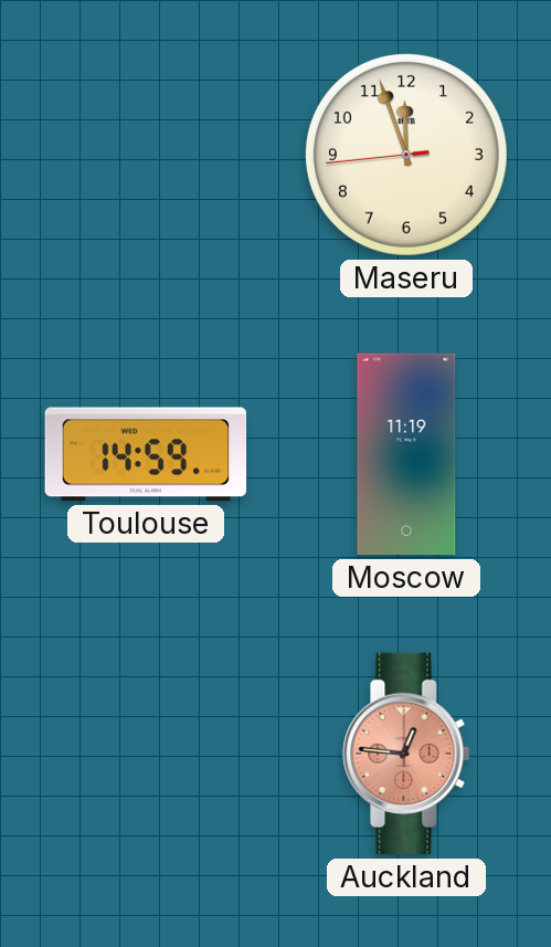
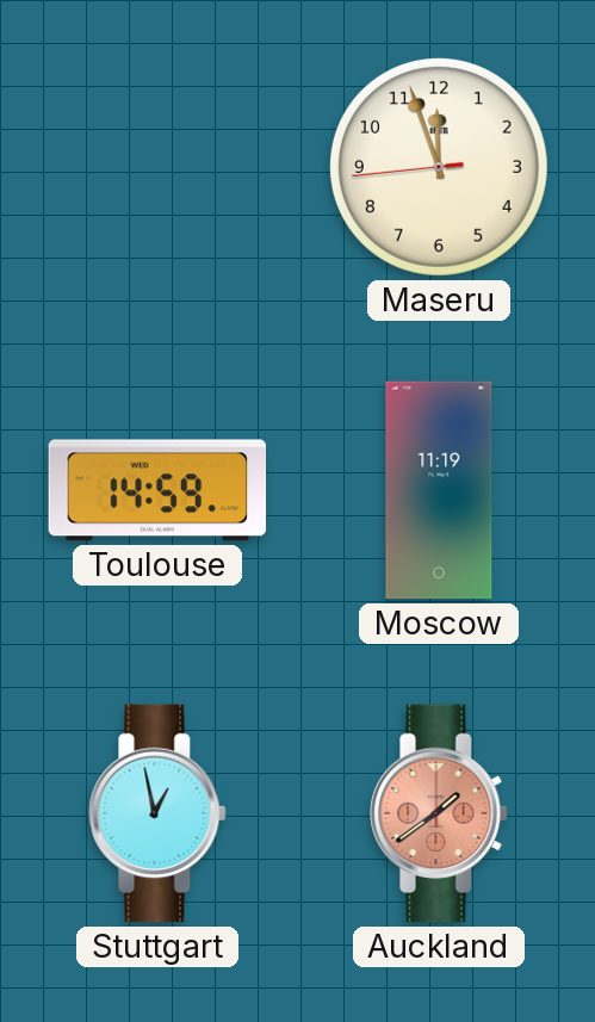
Stuttgart: none -> 12:58 (157, 813)
Auckland: 12:46 -> 1:39 (439, 813)
